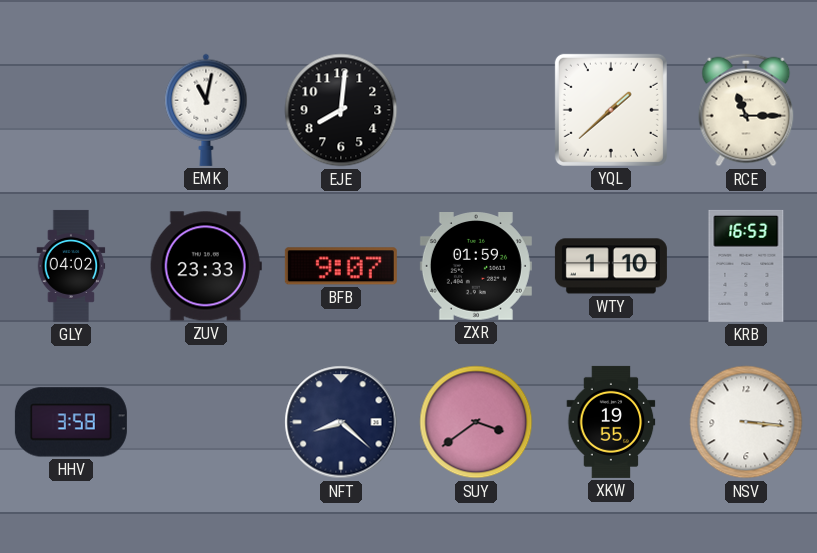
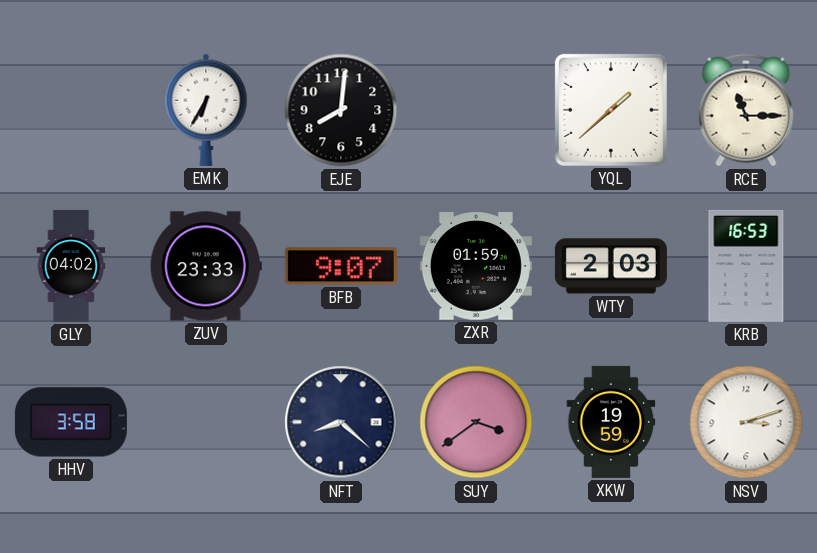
EMK: 11:02 -> 6:35 (206, 110)
WTY: 1:10 -> 2:03 (611, 266)
XKW: 19:55 -> 19:59 (611, 422)
NSV: 3:16 -> 3:12 (746, 422)
